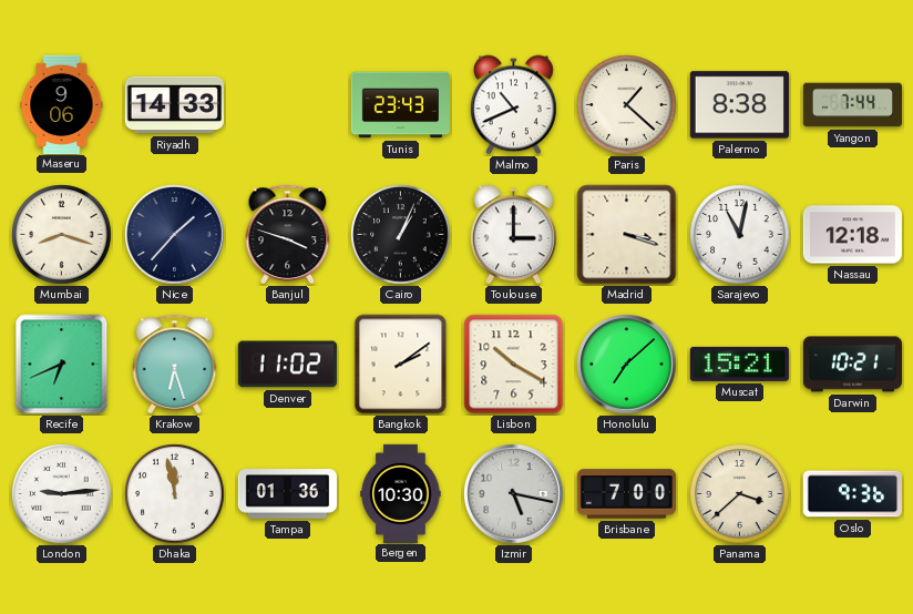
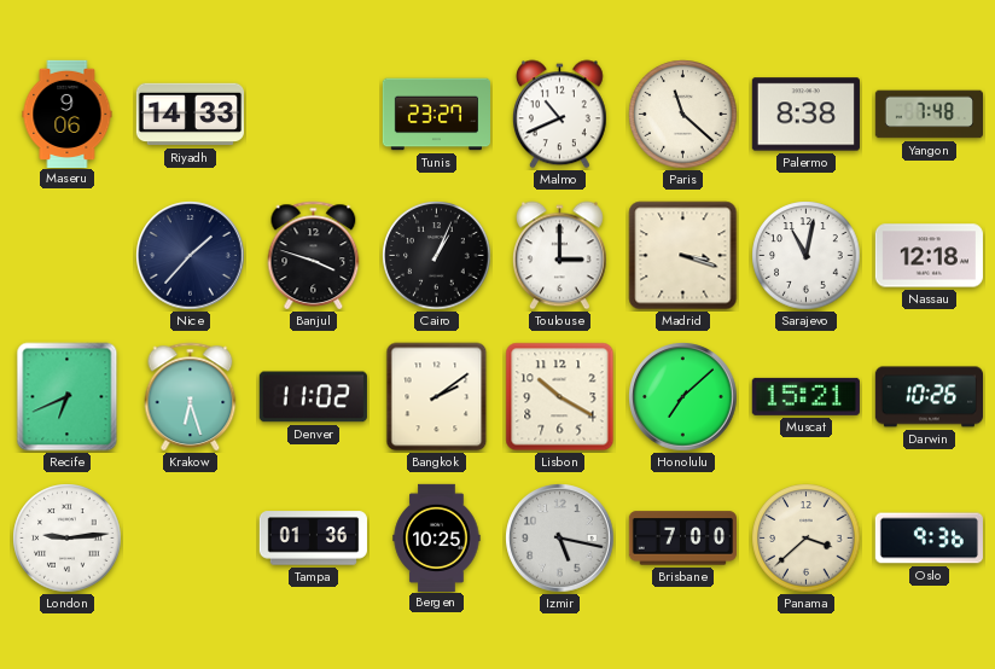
Tunis: 23:43 -> 23:27 (436, 115)
Paris: 1:22 -> 11:22 (683, 115)
Yangon: 7:44 -> 7:48 (929, 115)
Mumbai: 8:18 -> none (62, 235)
Darwin: 10:21 -> 10:26 (929, 397)
Dhaka: 11:58 -> none (175, 494)
Bergen: 10:30 -> 10:25 (437, 537)
